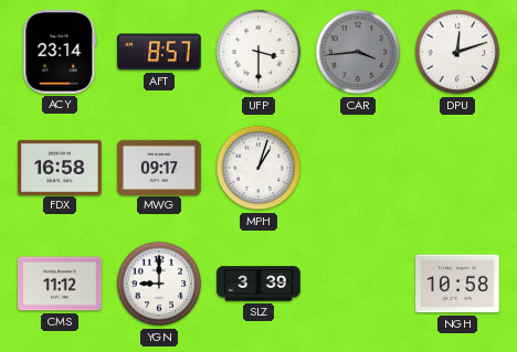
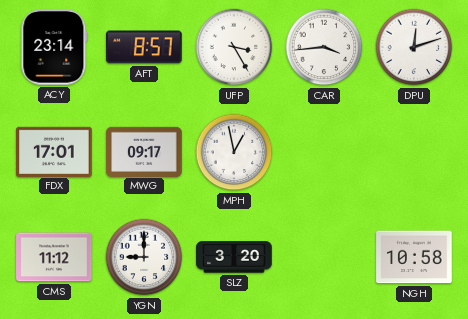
UFP: 3:30 -> 3:25 (234, 47)
CAR dial: grey -> white (324, 47)
FDX: 16:58 -> 17:01 (54, 151)
MPH: 1:03 -> 12:58 (234, 152)
SLZ: 3:39 -> 3:20 (234, 257)
